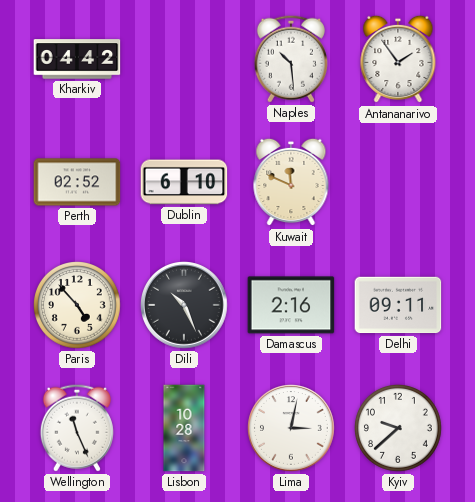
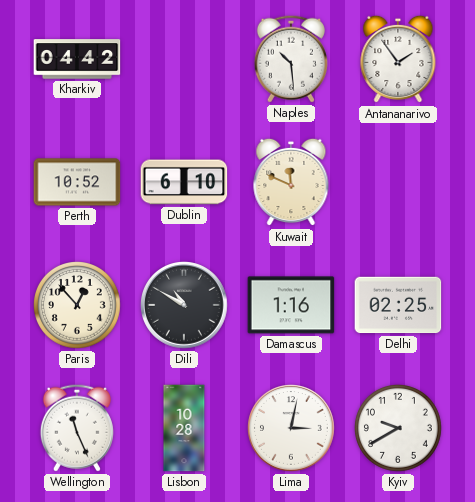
Perth: 02:52 -> 10:52 (77, 182)
Paris: 4:53 -> 12:53 (78, 306)
Dili: 10:26 -> 10:50 (185, 306)
Damascus: 2:16 -> 1:16 (291, 305)
Delhi: 09:11 -> 02:25 (398, 305)
Kyiv: 9:38 -> 9:40 (399, 429)
